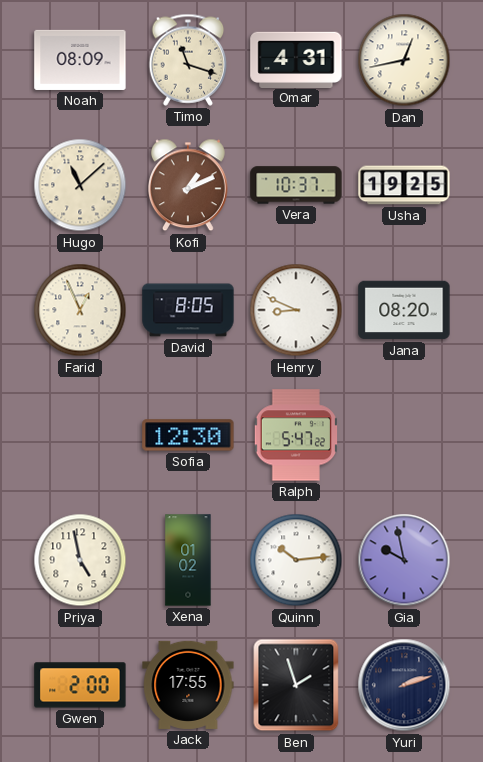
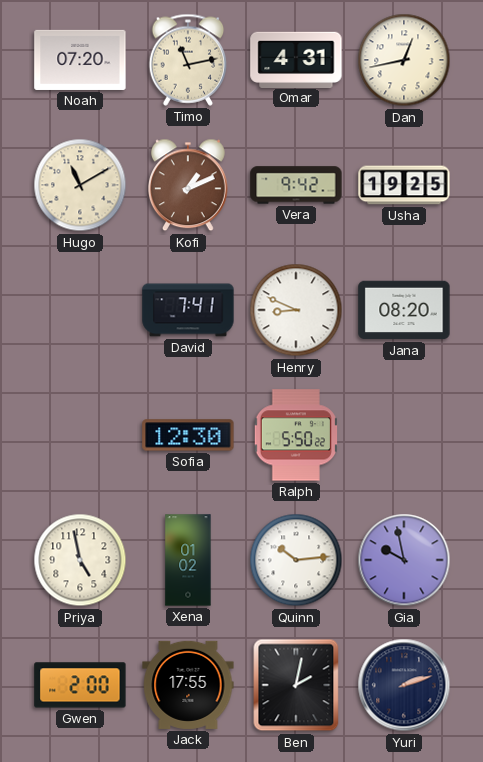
Noah: 08:09 -> 07:20 (80, 60)
Timo: 11:18 -> 11:13 (188, 60)
Hugo: 11:08 -> 11:10 (80, 185)
Vera: 10:37 -> 9:42 (296, 185)
Farid: 12:56 -> none (80, 310)
David: 8:05 -> 7:41 (188, 310)
Ralph: 5:47 -> 5:50 (296, 435)
Ben: 1:57 -> 2:02 (296, 685)
